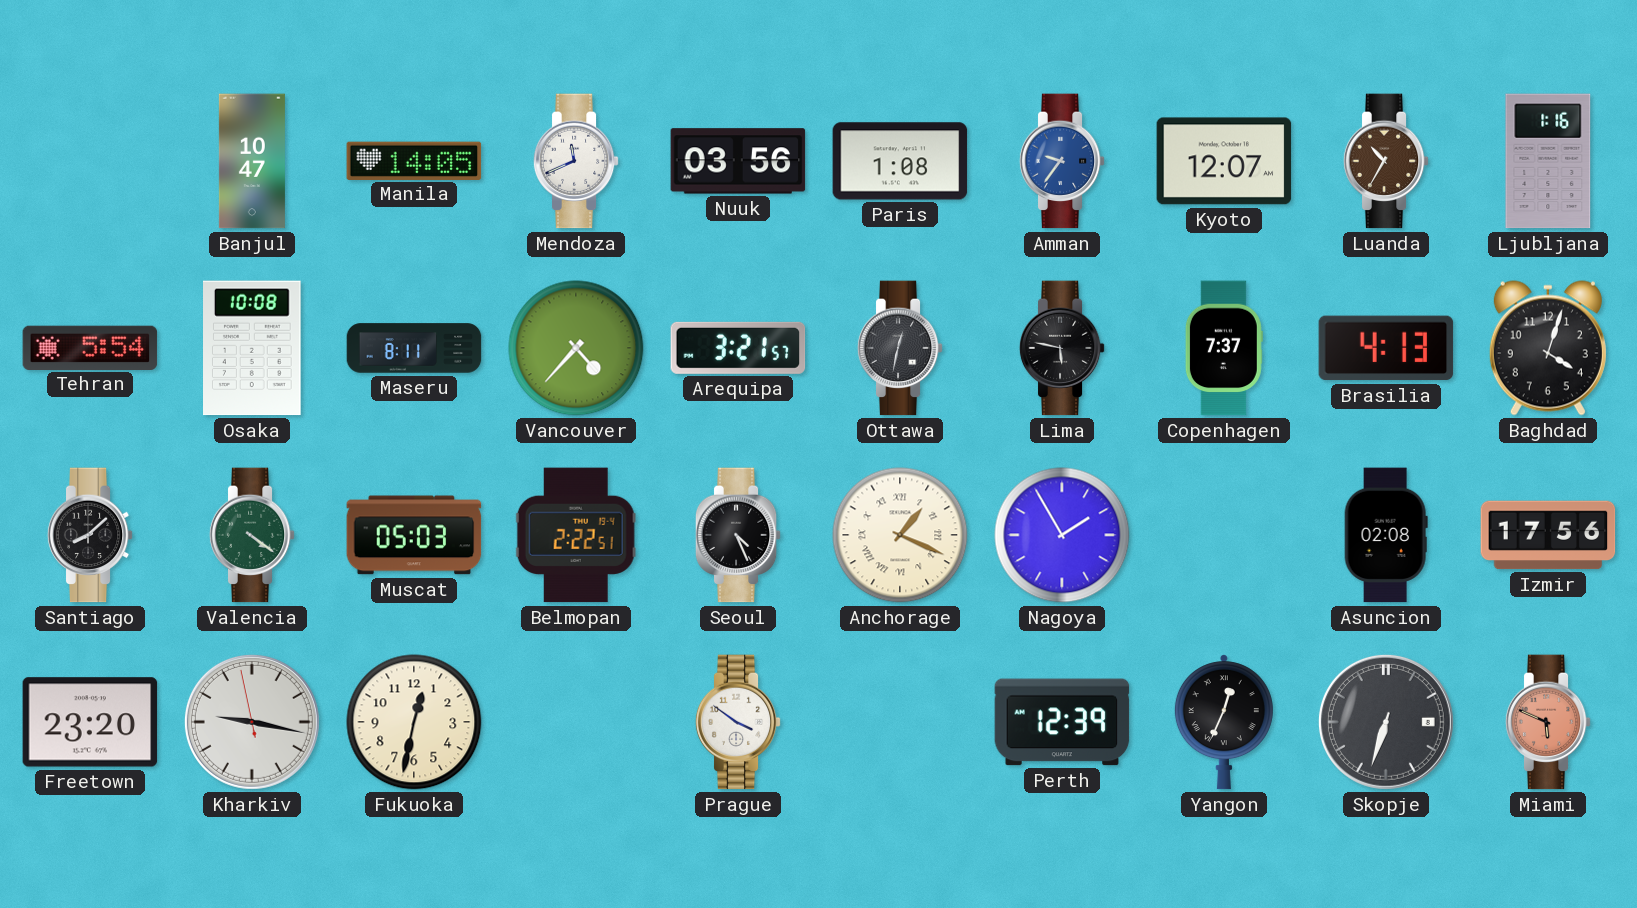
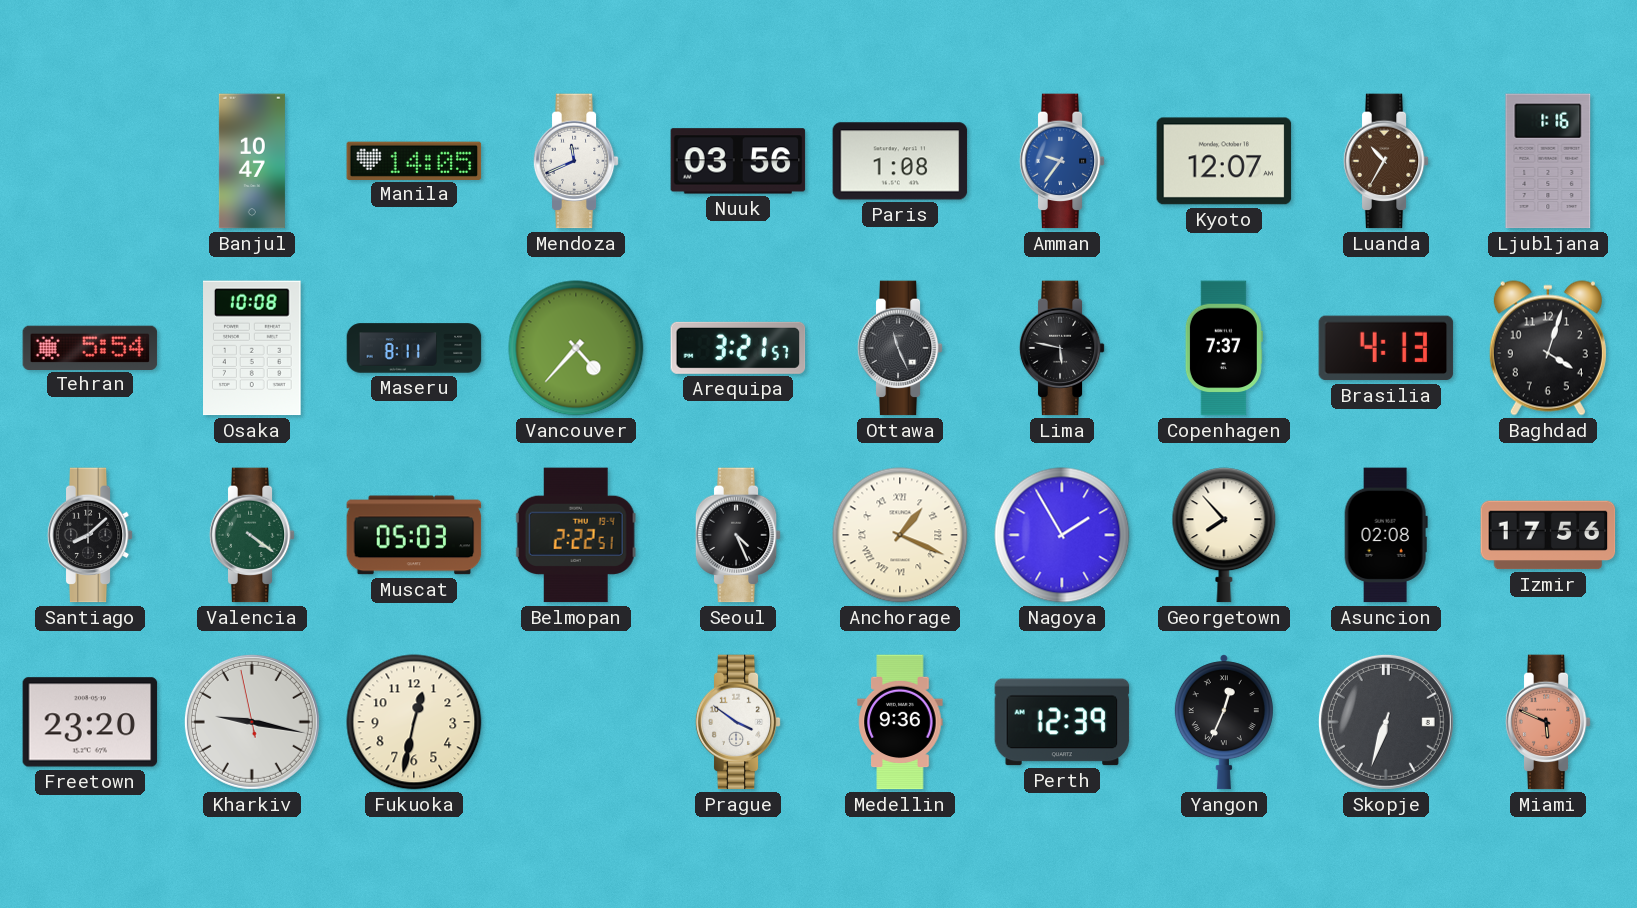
Ottawa: 12:32 -> 11:26 (900, 348)
Georgetown: none -> 7:53 (1224, 535)
Medellin: none -> 9:36 (900, 722)
